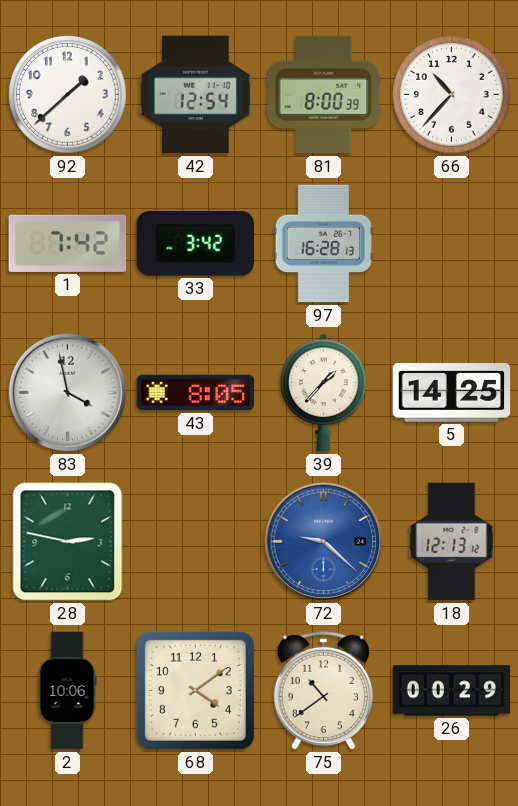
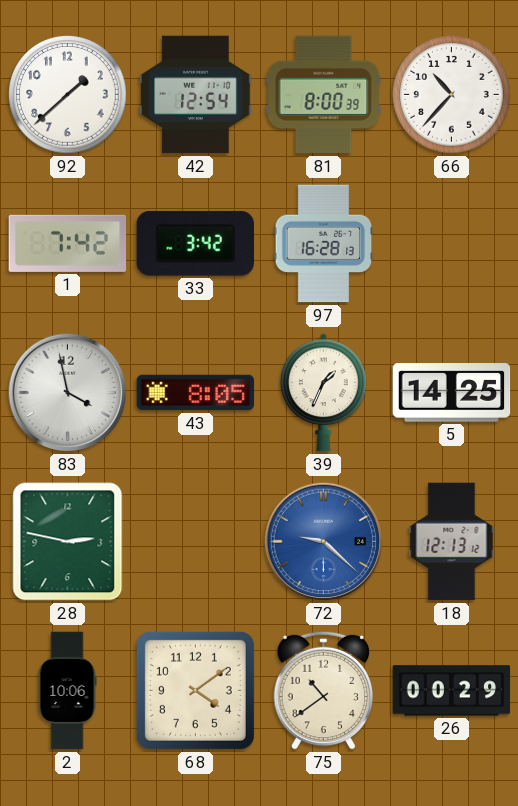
39: 1:37 -> 1:34 (323, 393)
